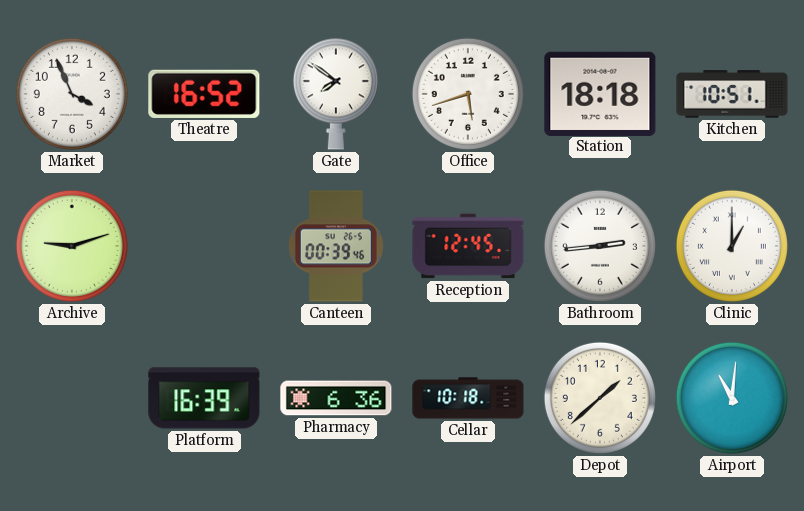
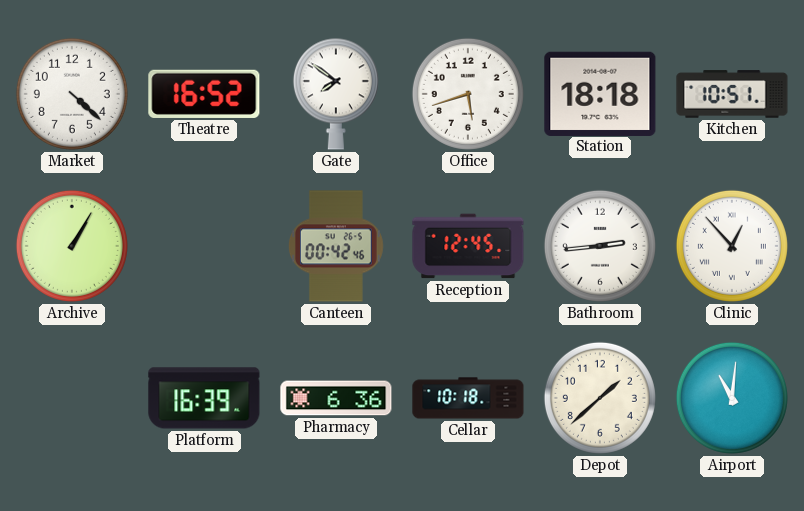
Market: 3:56 -> 4:22 (72, 94)
Archive: 9:12 -> 1:05 (72, 246)
Canteen: 00:39 -> 00:42 (336, 246)
Clinic: 1:00 -> 12:53 (732, 246)
